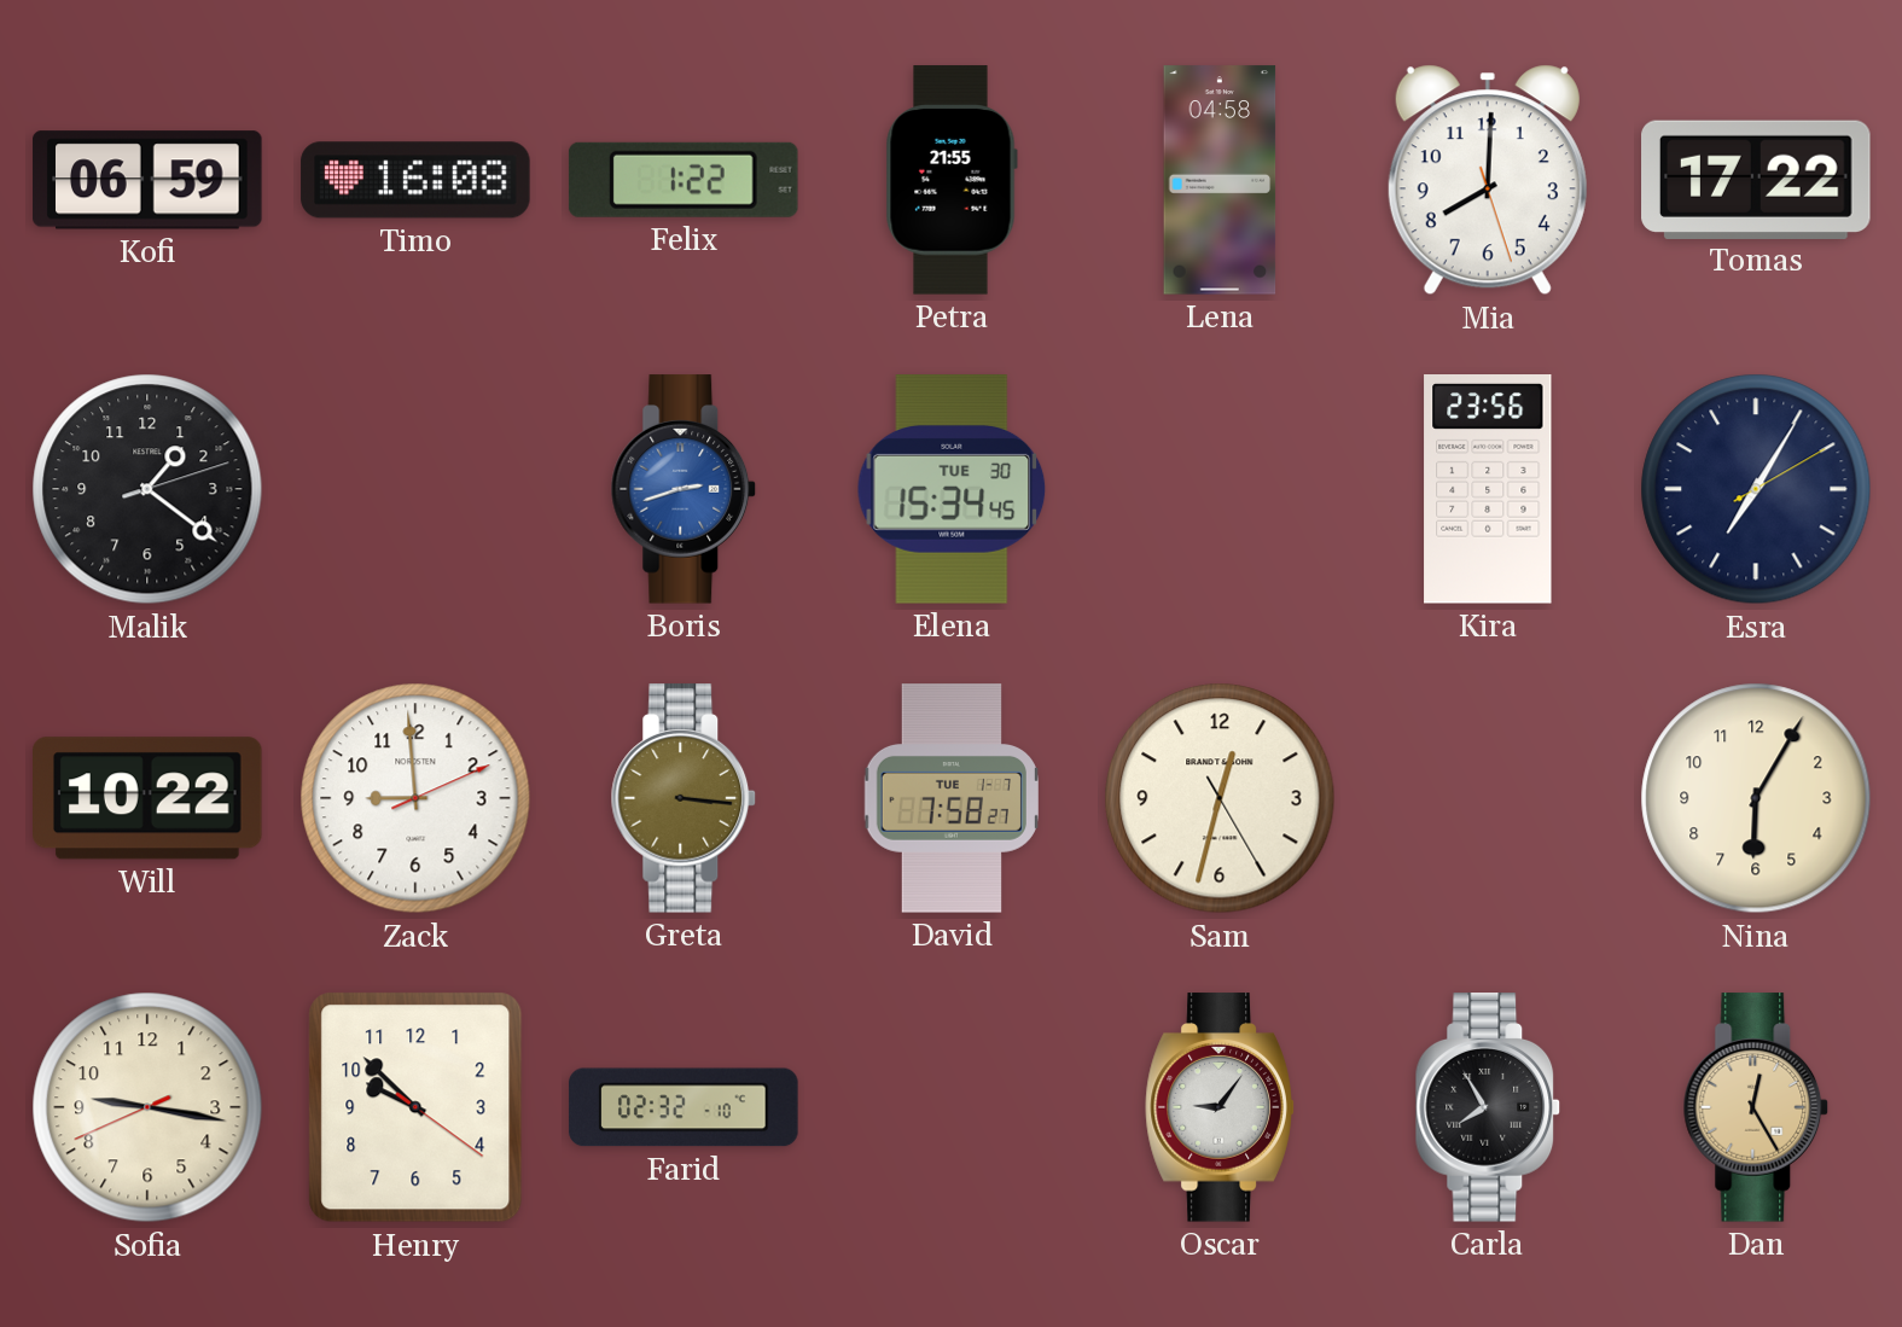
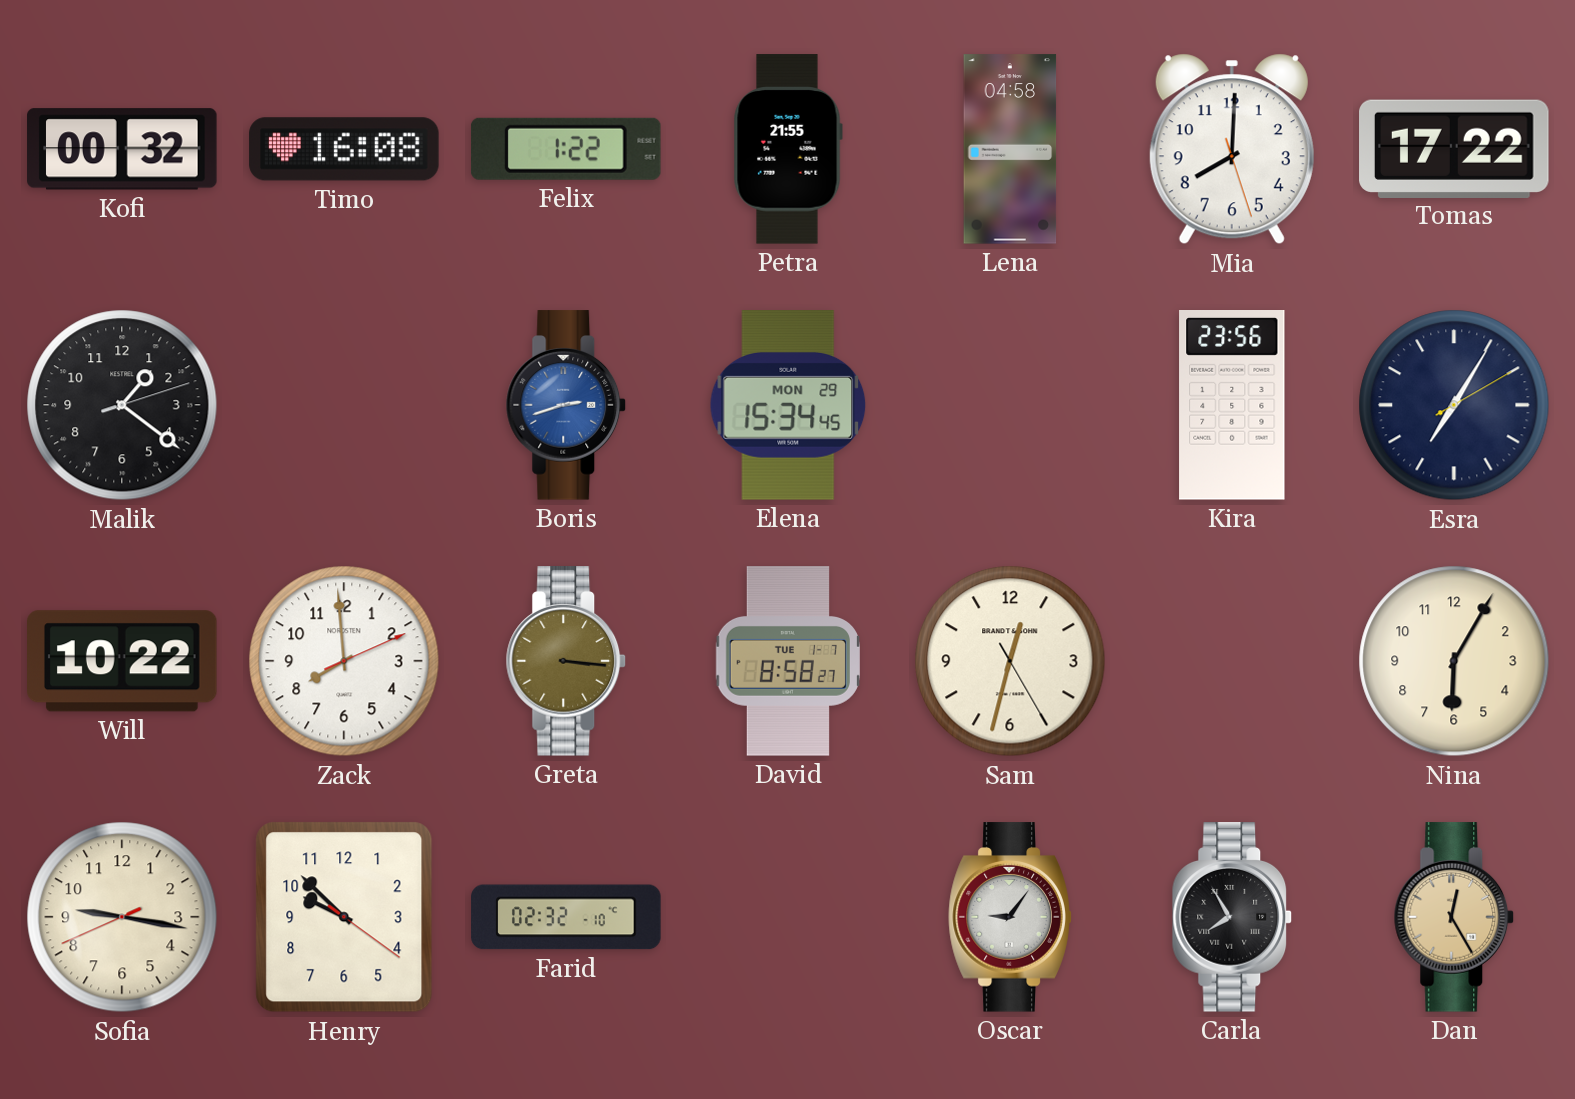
Kofi: 06:59 -> 00:32 (122, 149)
Elena date: TUE 30 -> MON 29 (788, 405)
Zack: 8:59 -> 7:59 (344, 661)
David: 7:58 -> 8:58 (788, 661)
